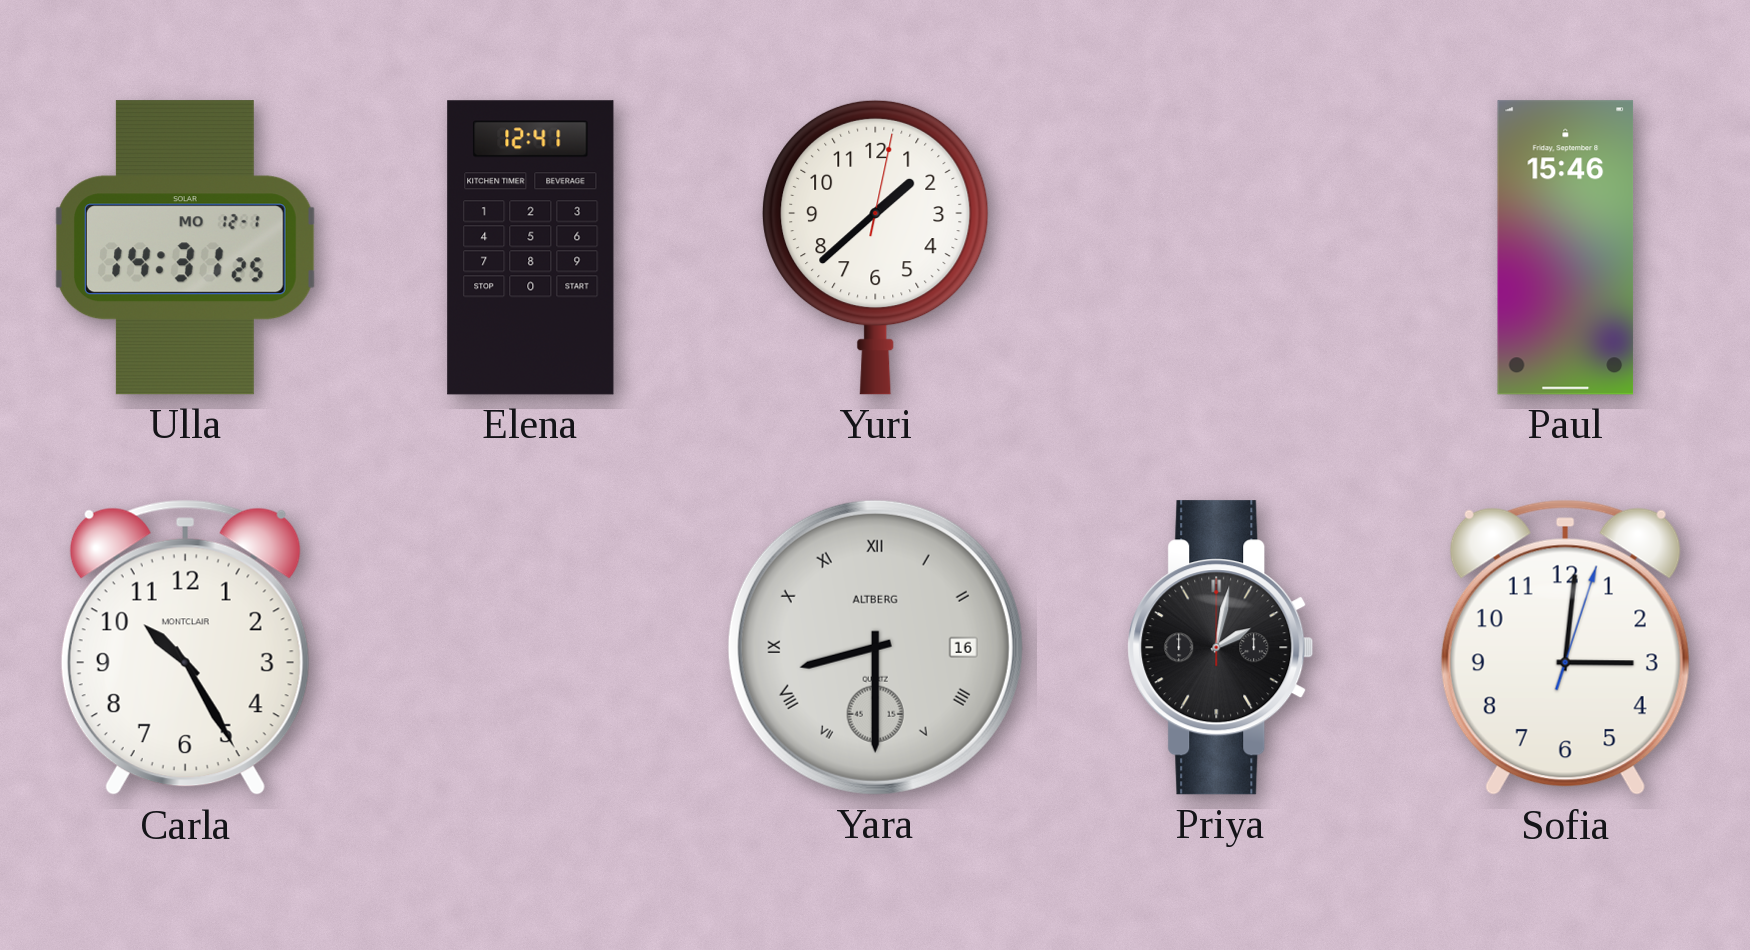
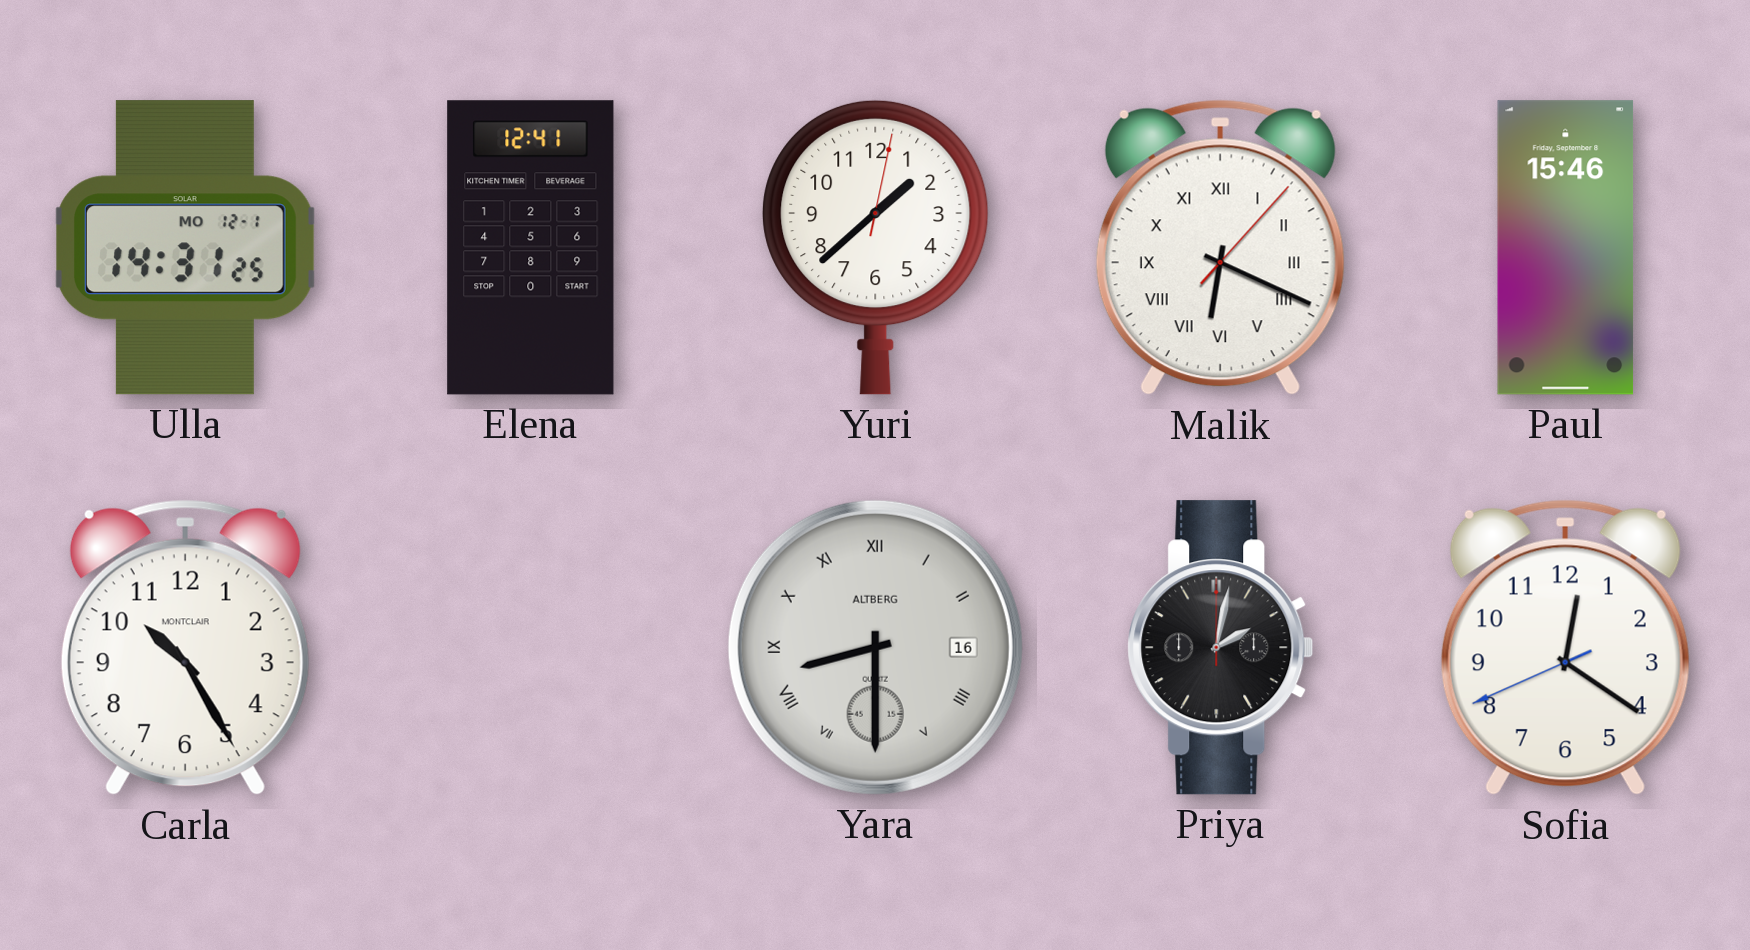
Malik: none -> 6:19 (1220, 248)
Sofia: 3:01 -> 12:20 (1565, 648)
